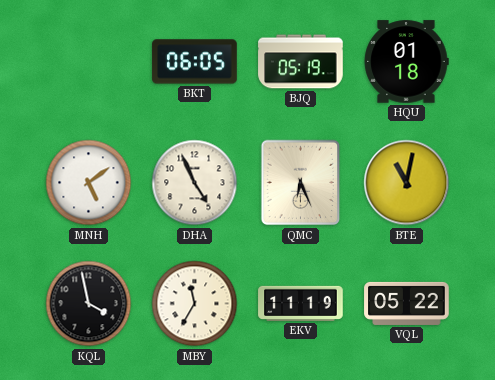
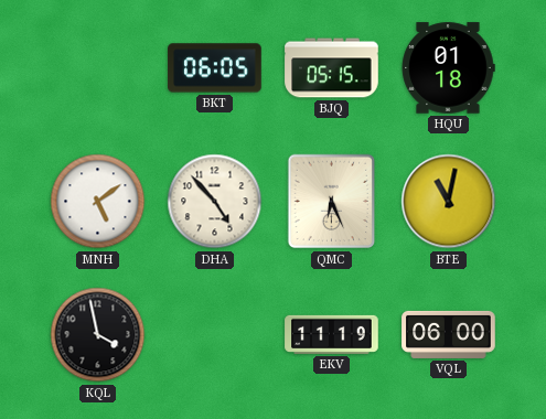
BJQ: 05:19 -> 05:15 (332, 68)
DHA: 4:56 -> 4:53 (215, 202)
MBY: 11:35 -> none (195, 304)
VQL: 05:22 -> 06:00 (449, 334)
